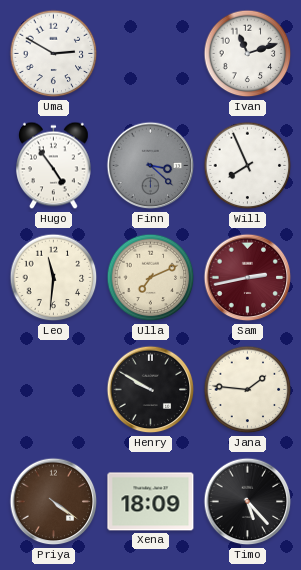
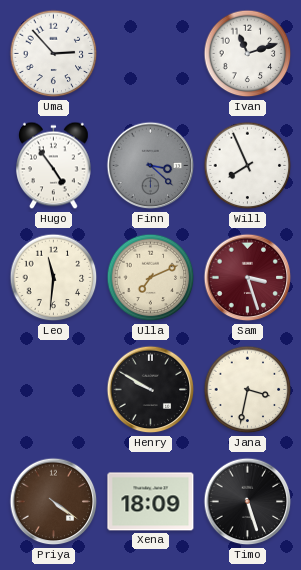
Uma: 2:50 -> 2:53 (54, 54)
Sam: 2:43 -> 3:27 (248, 278)
Jana: 1:46 -> 3:32 (248, 390)
Timo: 5:23 -> 5:27 (248, 502)
